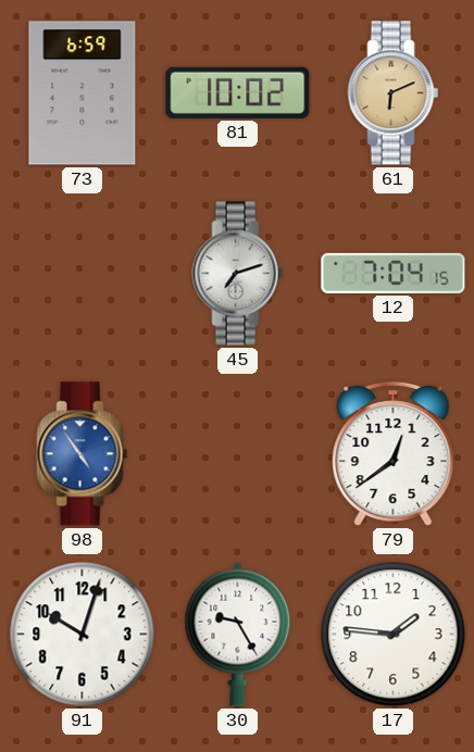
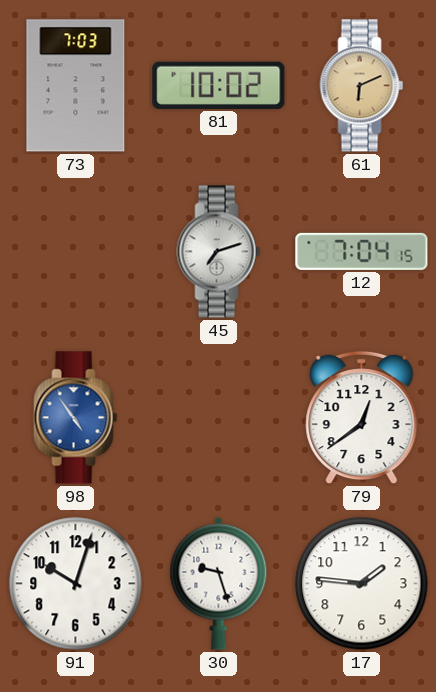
73: 6:59 -> 7:03 (76, 86)
30: 9:25 -> 9:27 (219, 583)
